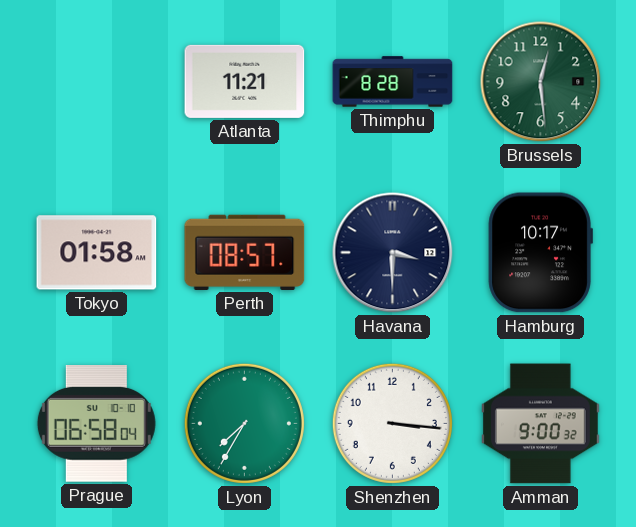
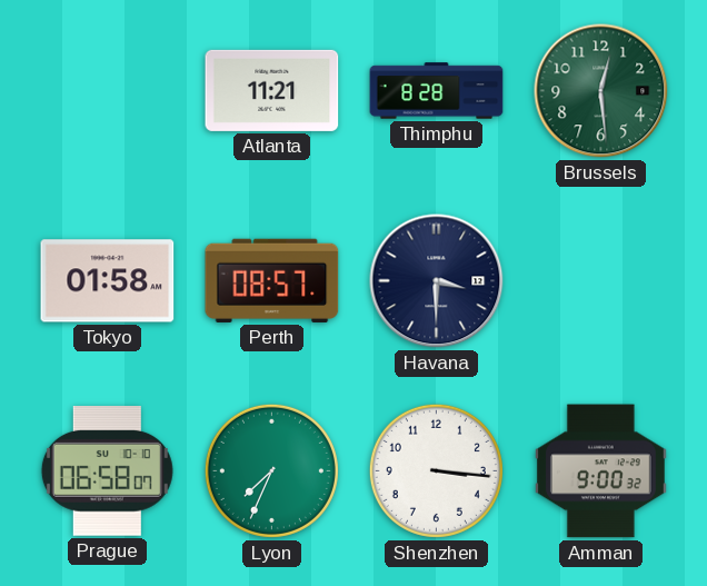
Hamburg: 10:17 -> none (540, 253)
Prague: 06:58:04 -> 06:58:07 (107, 471)
Lyon: 7:35 -> 7:34 (271, 470)
